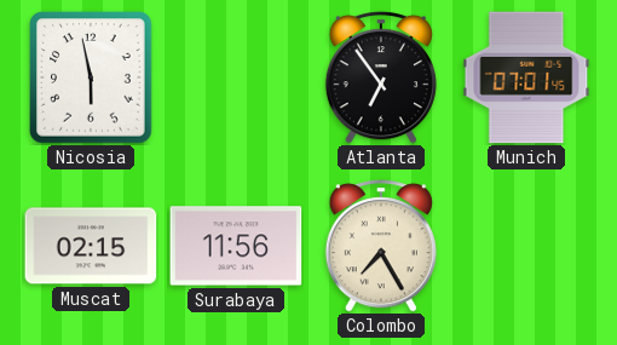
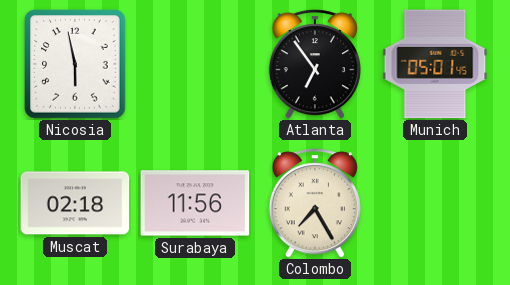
Munich: 07:01 -> 05:01 (435, 64)
Muscat: 02:15 -> 02:18 (75, 203)
